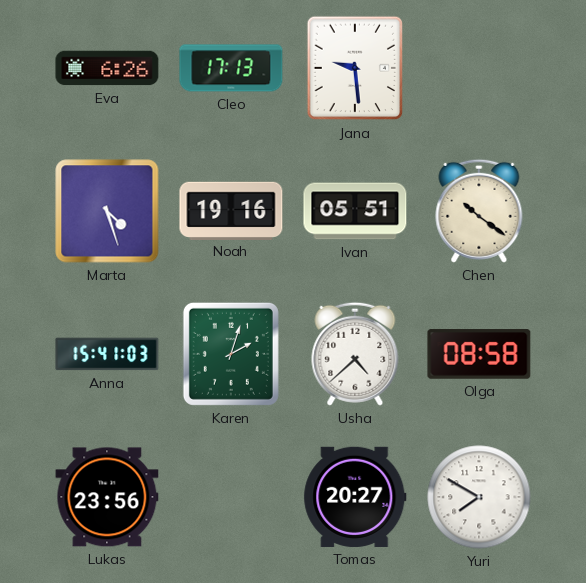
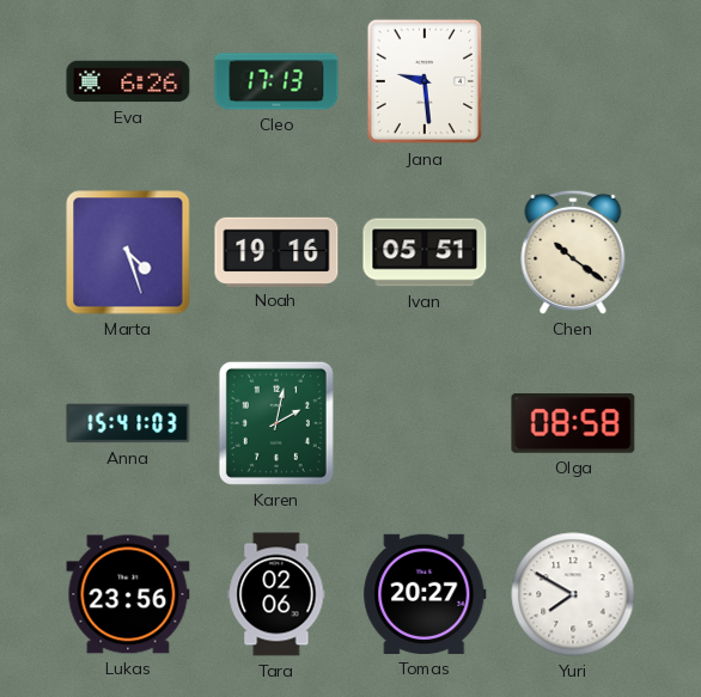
Karen: 2:03 -> 2:02 (276, 423)
Usha: 4:38 -> none (355, 354)
Tara: none -> 02:06 (276, 594)
